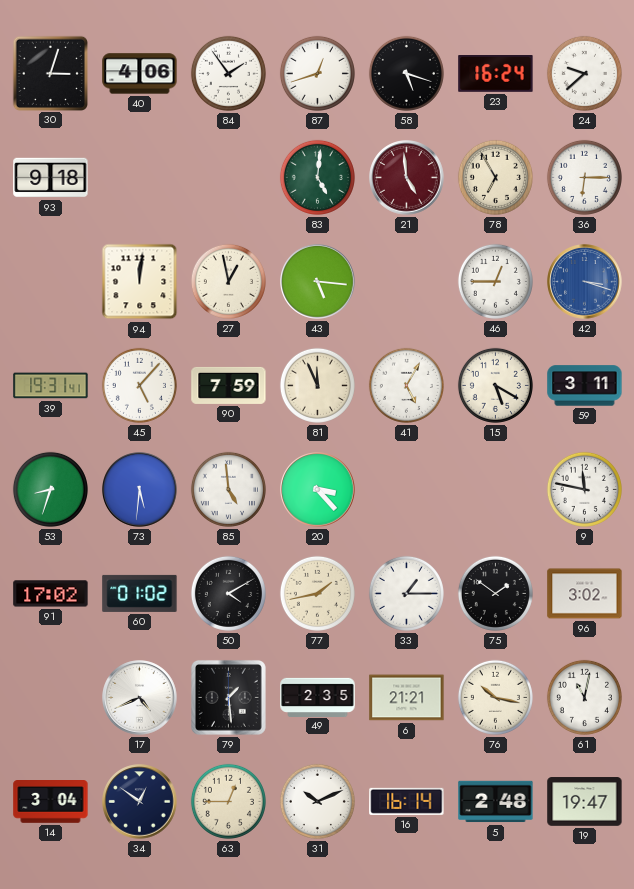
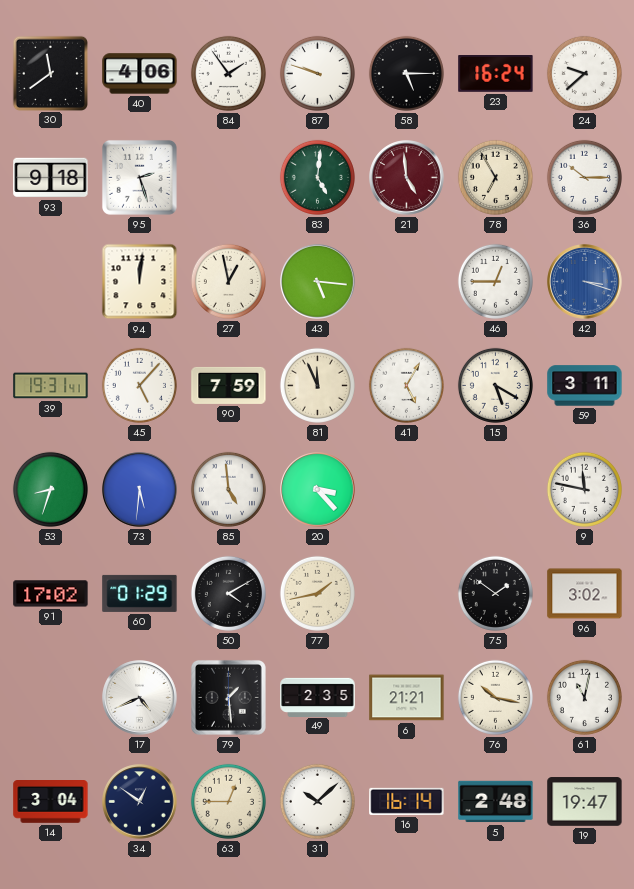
30: 3:03 -> 11:39 (50, 73)
87: 12:42 -> 9:48 (317, 73)
58: 5:18 -> 5:15 (406, 73)
95: none -> 2:27 (139, 177)
36: 6:15 -> 10:15 (584, 177)
60: 01:02 -> 01:29 (140, 593)
33: 1:15 -> none (406, 593)
31: 10:11 -> 10:08 (317, 801)
